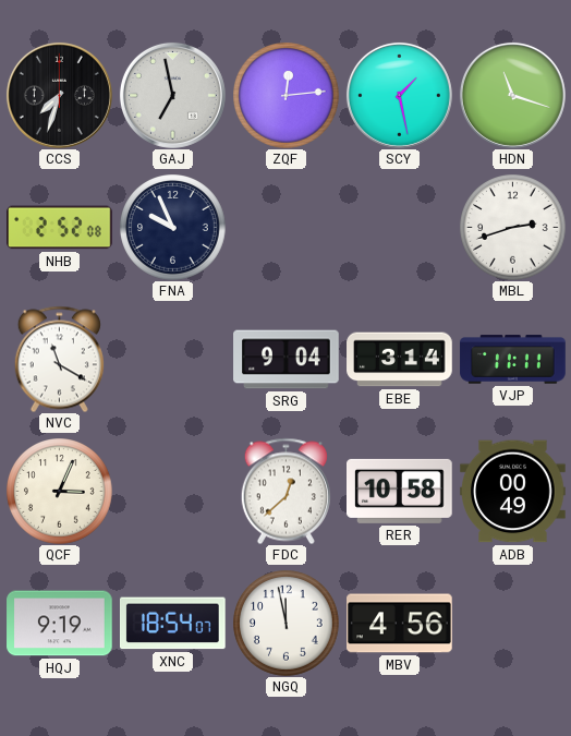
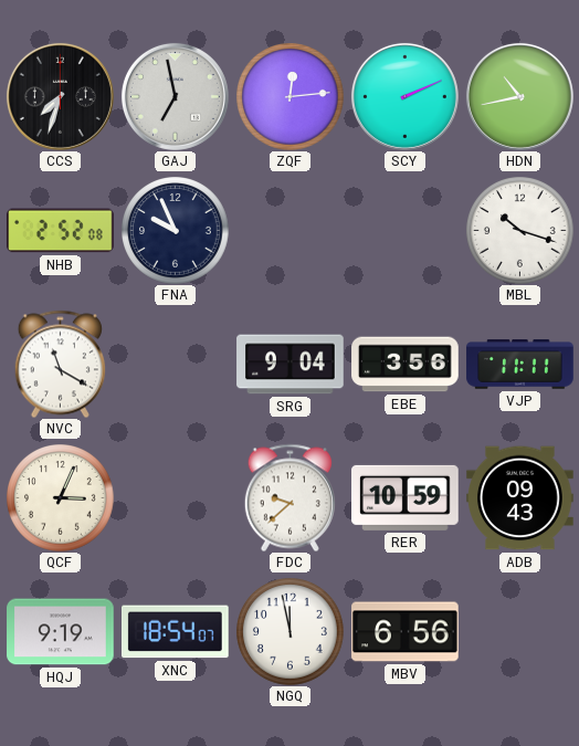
SCY: 1:28 -> 2:11 (404, 96)
HDN: 11:18 -> 10:43 (519, 96)
MBL: 2:42 -> 10:18 (520, 231)
EBE: 3:14 -> 3:56 (406, 365)
FDC: 12:38 -> 9:38 (289, 497)
RER: 10:58 -> 10:59 (406, 497)
ADB: 00:49 -> 09:43 (520, 498)
MBV: 4:56 -> 6:56 (406, 632)
